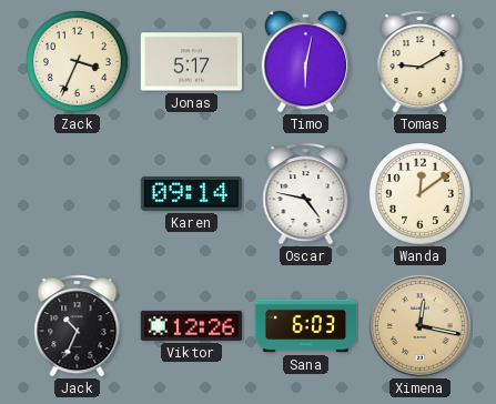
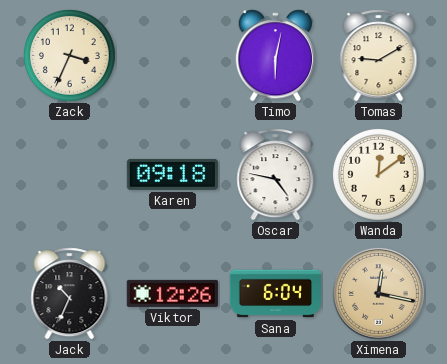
Jonas: 5:17 -> none (191, 62)
Karen: 09:14 -> 09:18 (172, 174)
Sana: 6:03 -> 6:04 (275, 294)
